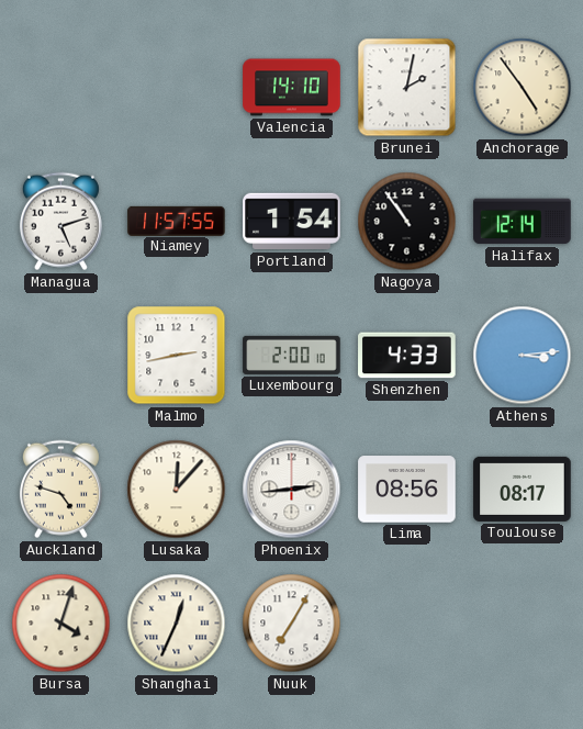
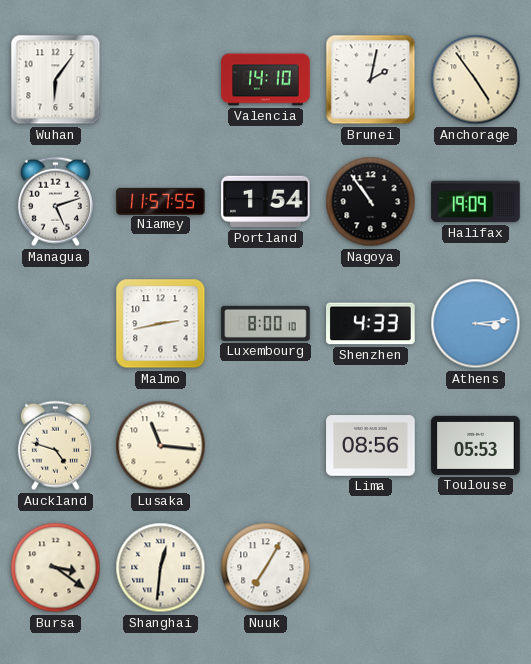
Wuhan: none -> 6:06 (56, 80)
Halifax: 12:14 -> 19:09 (476, 202)
Luxembourg: 2:00 -> 8:00 (266, 323)
Lusaka: 12:07 -> 11:16 (161, 446)
Phoenix: 2:44 -> none (292, 490)
Toulouse: 08:17 -> 05:53 (476, 445)
Bursa: 4:03 -> 3:21 (56, 568)
Shanghai: 12:34 -> 12:31 (161, 568)
